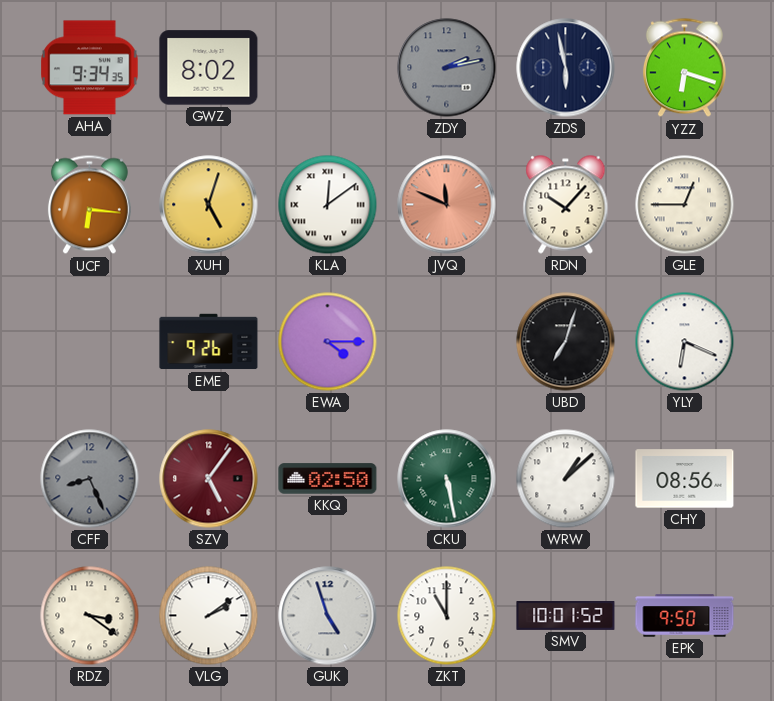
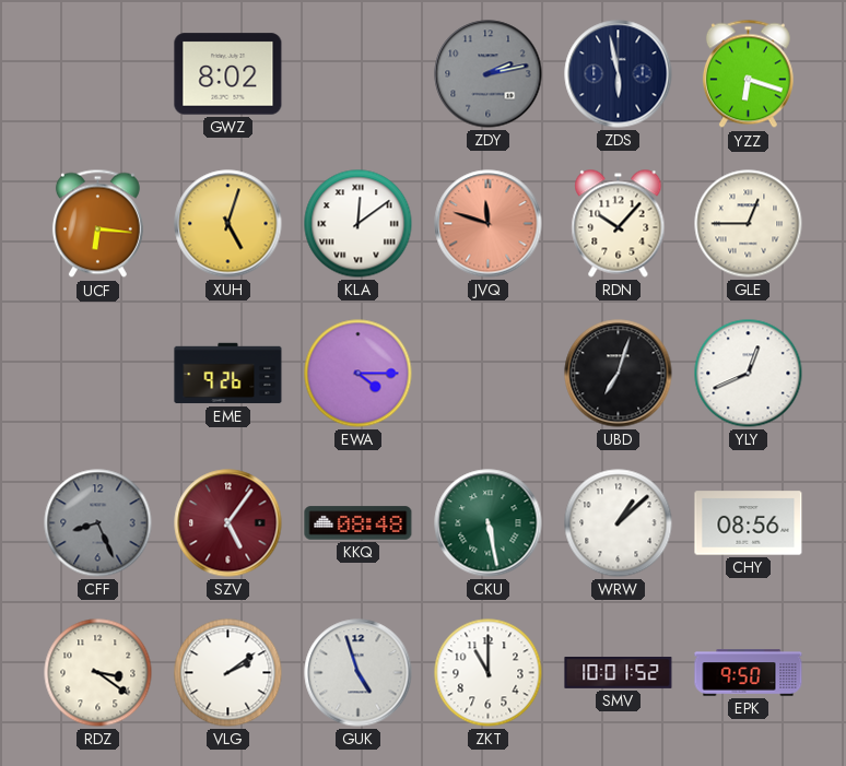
AHA: 9:34 -> none (90, 68)
JVQ: 11:49 -> 11:48 (489, 224)
YLY: 6:19 -> 12:41 (749, 374)
KKQ: 02:50 -> 08:48 (359, 523)
